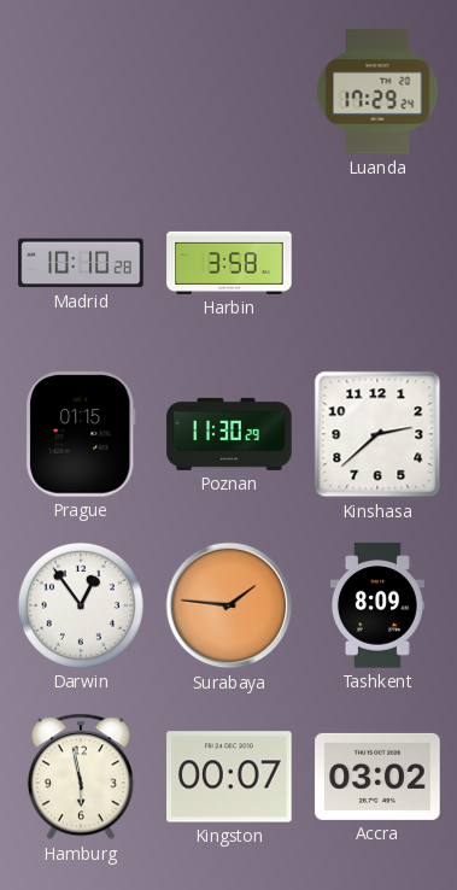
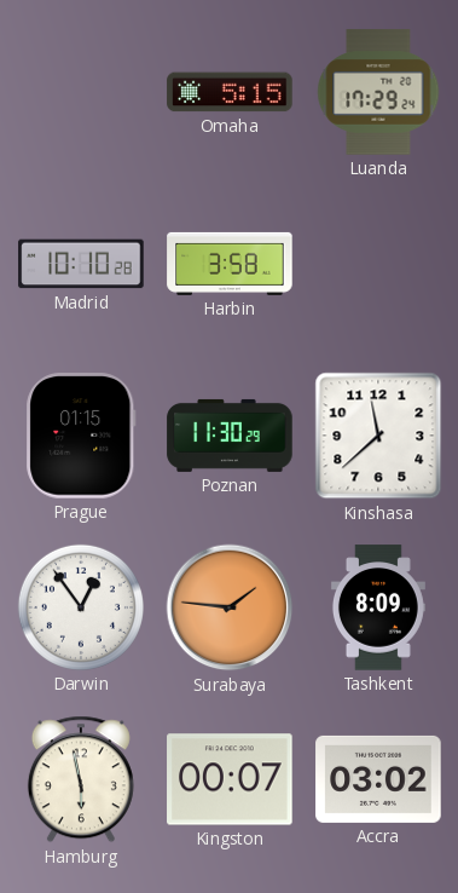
Omaha: none -> 5:15 (230, 92)
Kinshasa: 2:38 -> 11:38 (378, 436)
